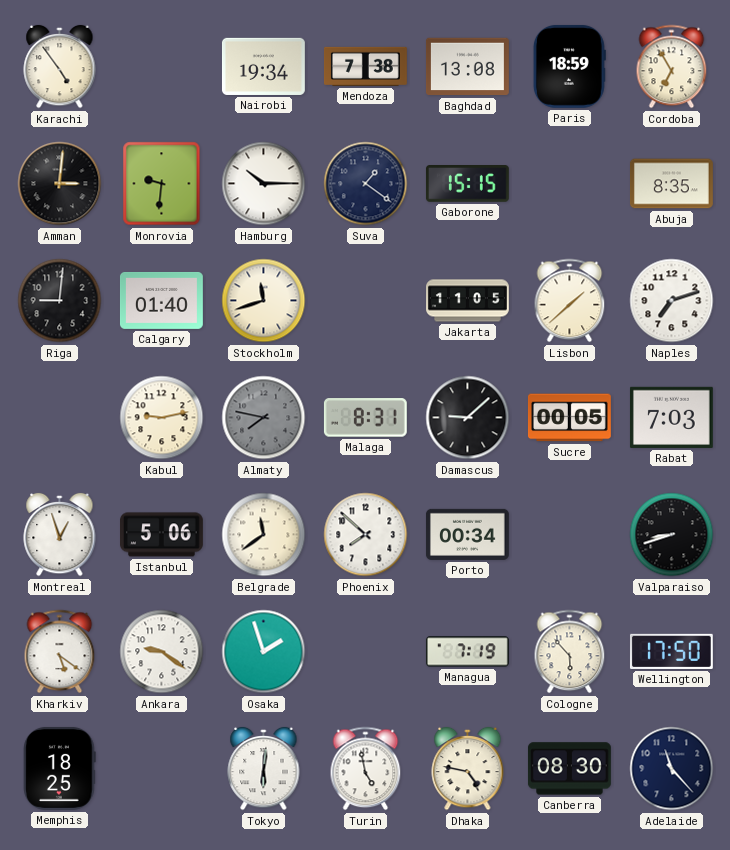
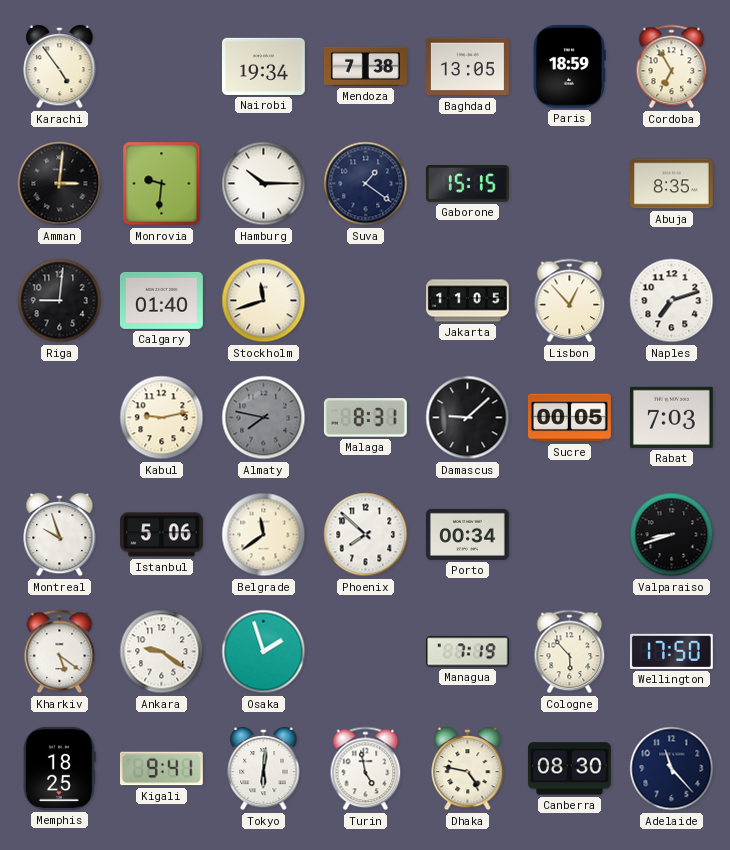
Baghdad: 13:08 -> 13:05 (467, 67)
Lisbon: 1:38 -> 12:53 (570, 301)
Montreal: 12:57 -> 9:57 (60, 535)
Kigali: none -> 9:41 (161, 769)
